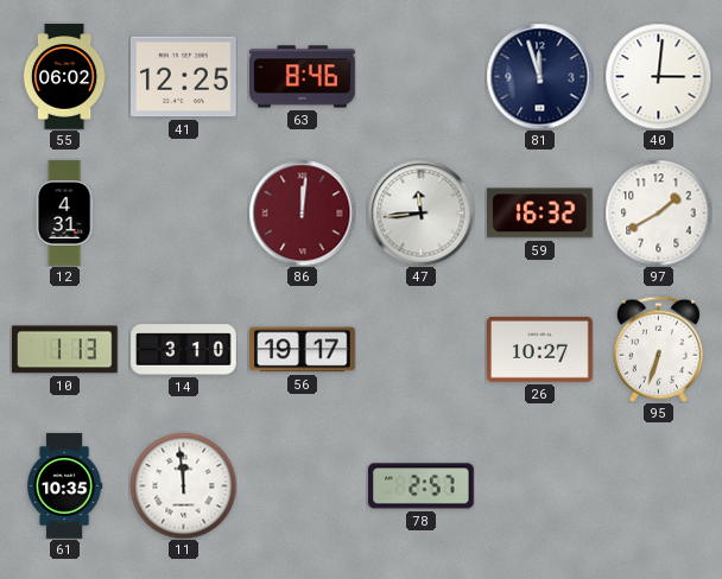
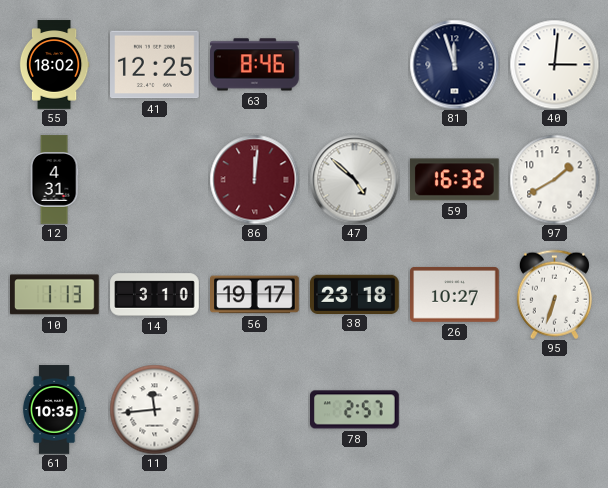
55: 06:02 -> 18:02 (54, 65)
47: 11:44 -> 4:52 (354, 179)
38: none -> 23:18 (355, 294)
11: 11:59 -> 11:44 (154, 409)
